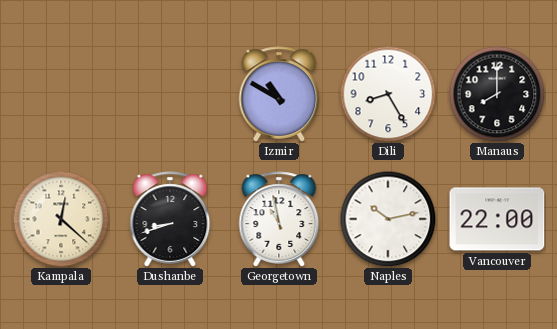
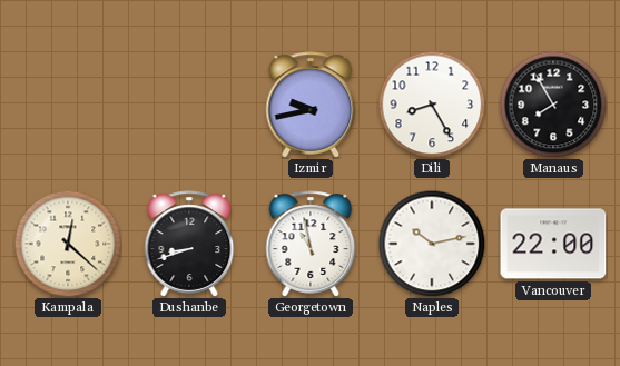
Izmir: 10:50 -> 9:43 (311, 105)
Manaus: 8:00 -> 7:55 (553, 105)
